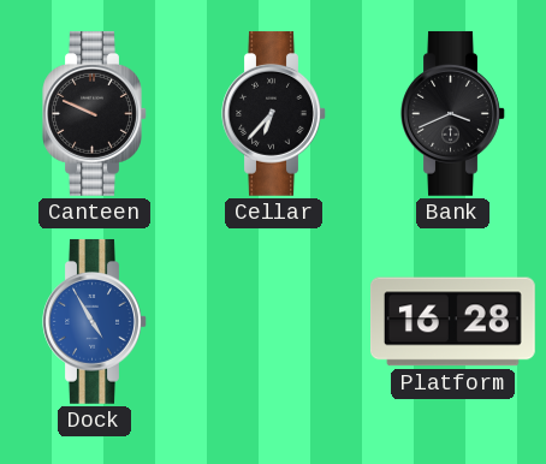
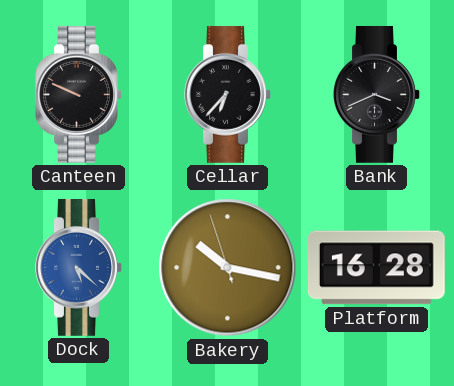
Dock: 4:55 -> 5:22 (79, 267)
Bakery: none -> 10:16 (228, 268)
